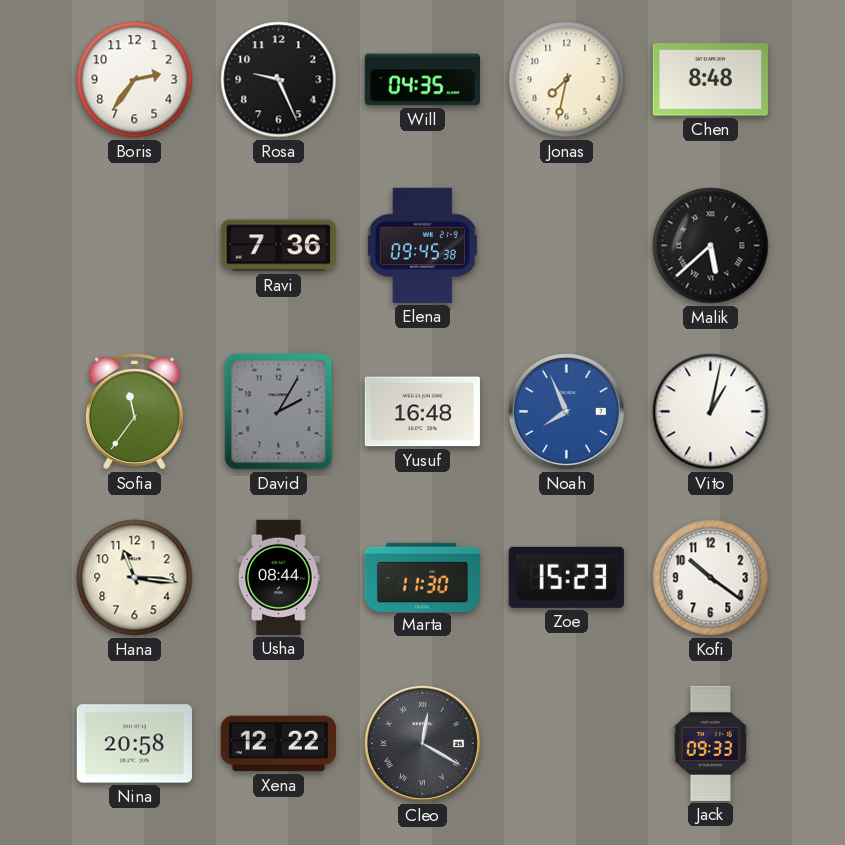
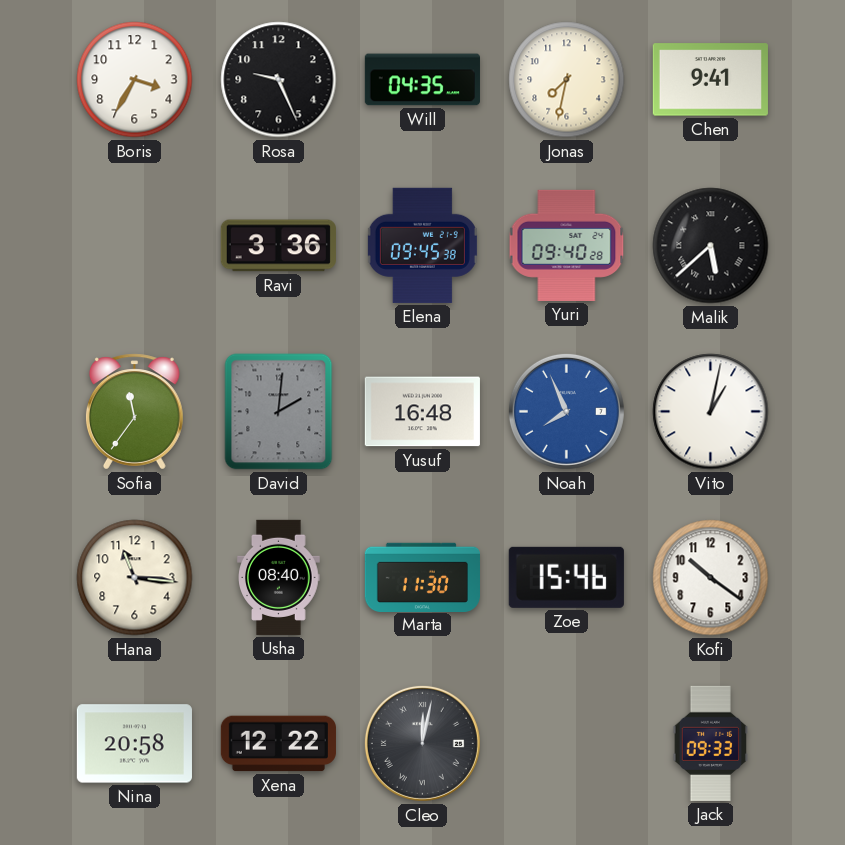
Boris: 2:36 -> 3:35 (135, 80)
Chen: 8:48 -> 9:41 (710, 80)
Ravi: 7:36 -> 3:36 (278, 246)
Yuri: none -> 09:40 (567, 245)
David: 2:05 -> 2:01 (279, 412)
Usha: 08:44 -> 08:40 (279, 577)
Zoe: 15:23 -> 15:46 (566, 577)
Cleo: 12:20 -> 12:02 (422, 743)
